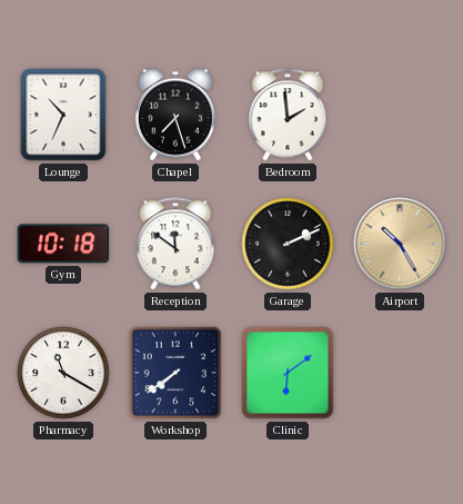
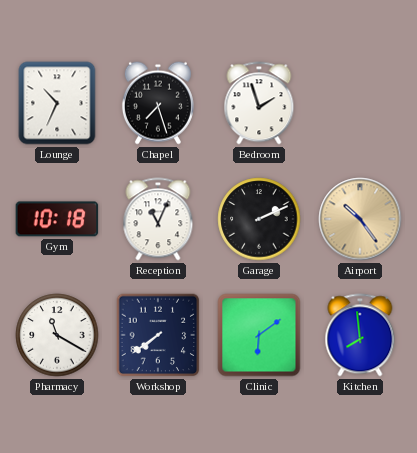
Bedroom: 1:59 -> 1:57 (259, 103)
Reception: 11:51 -> 11:04 (158, 219)
Airport: 10:25 -> 10:24 (360, 219)
Kitchen: none -> 7:59 (360, 335)
